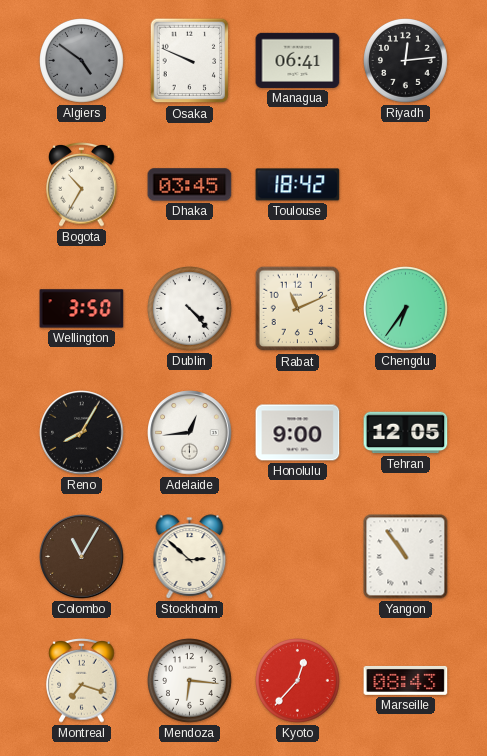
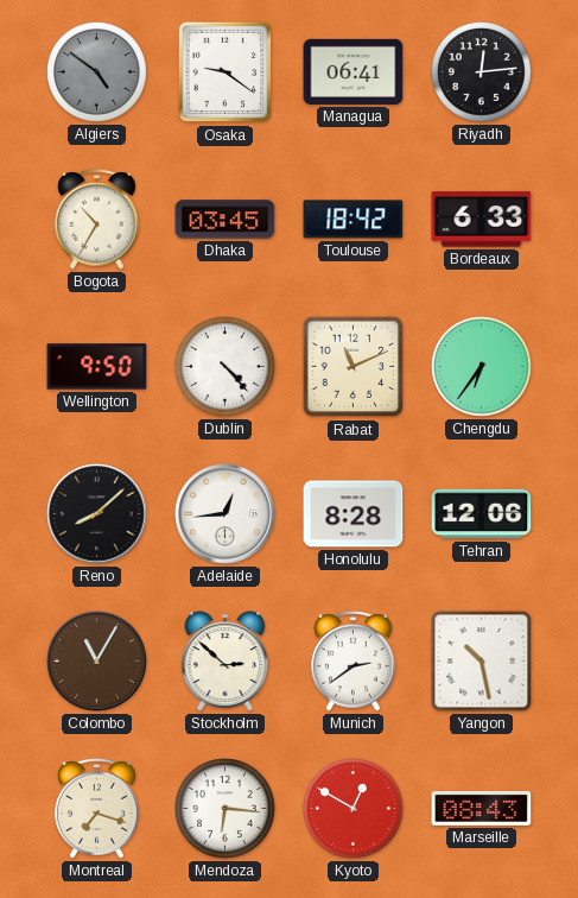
Osaka: 9:49 -> 9:21 (226, 72)
Bordeaux: none -> 6:33 (482, 220)
Wellington: 3:50 -> 9:50 (97, 367)
Reno: 8:05 -> 8:08 (97, 514)
Honolulu: 9:00 -> 8:28 (354, 514)
Tehran: 12:05 -> 12:06 (482, 514)
Munich: none -> 2:39 (354, 662)
Yangon: 10:54 -> 10:28 (482, 662)
Kyoto: 12:37 -> 12:50 (354, 809)
